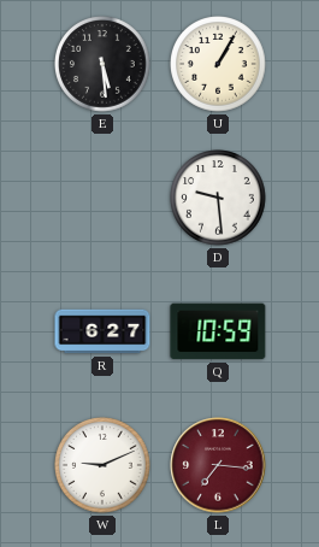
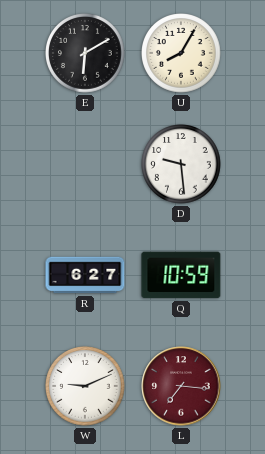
E: 5:29 -> 6:10 (85, 53)
U: 1:05 -> 8:05 (181, 53)
